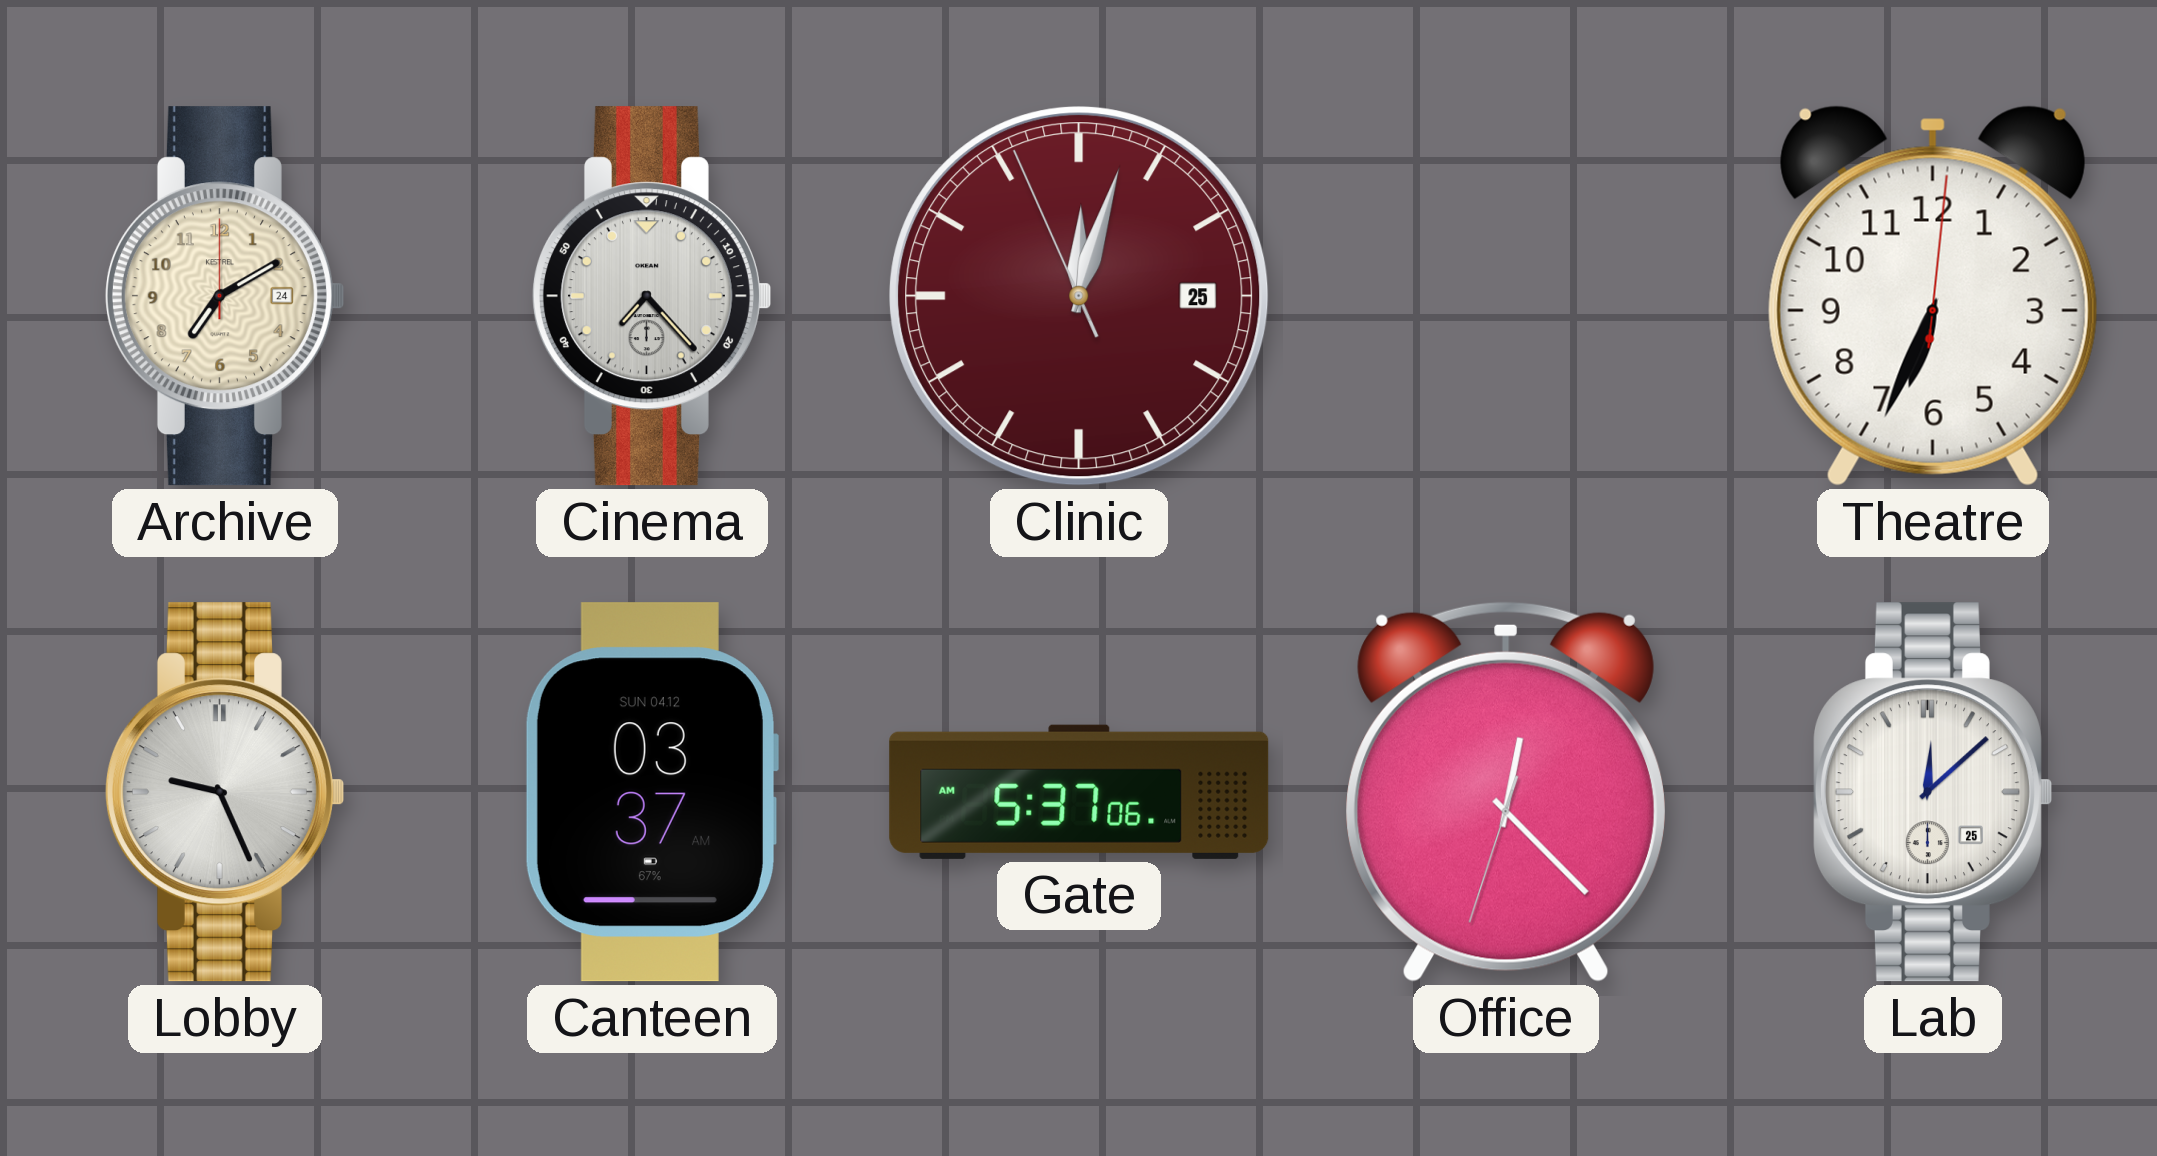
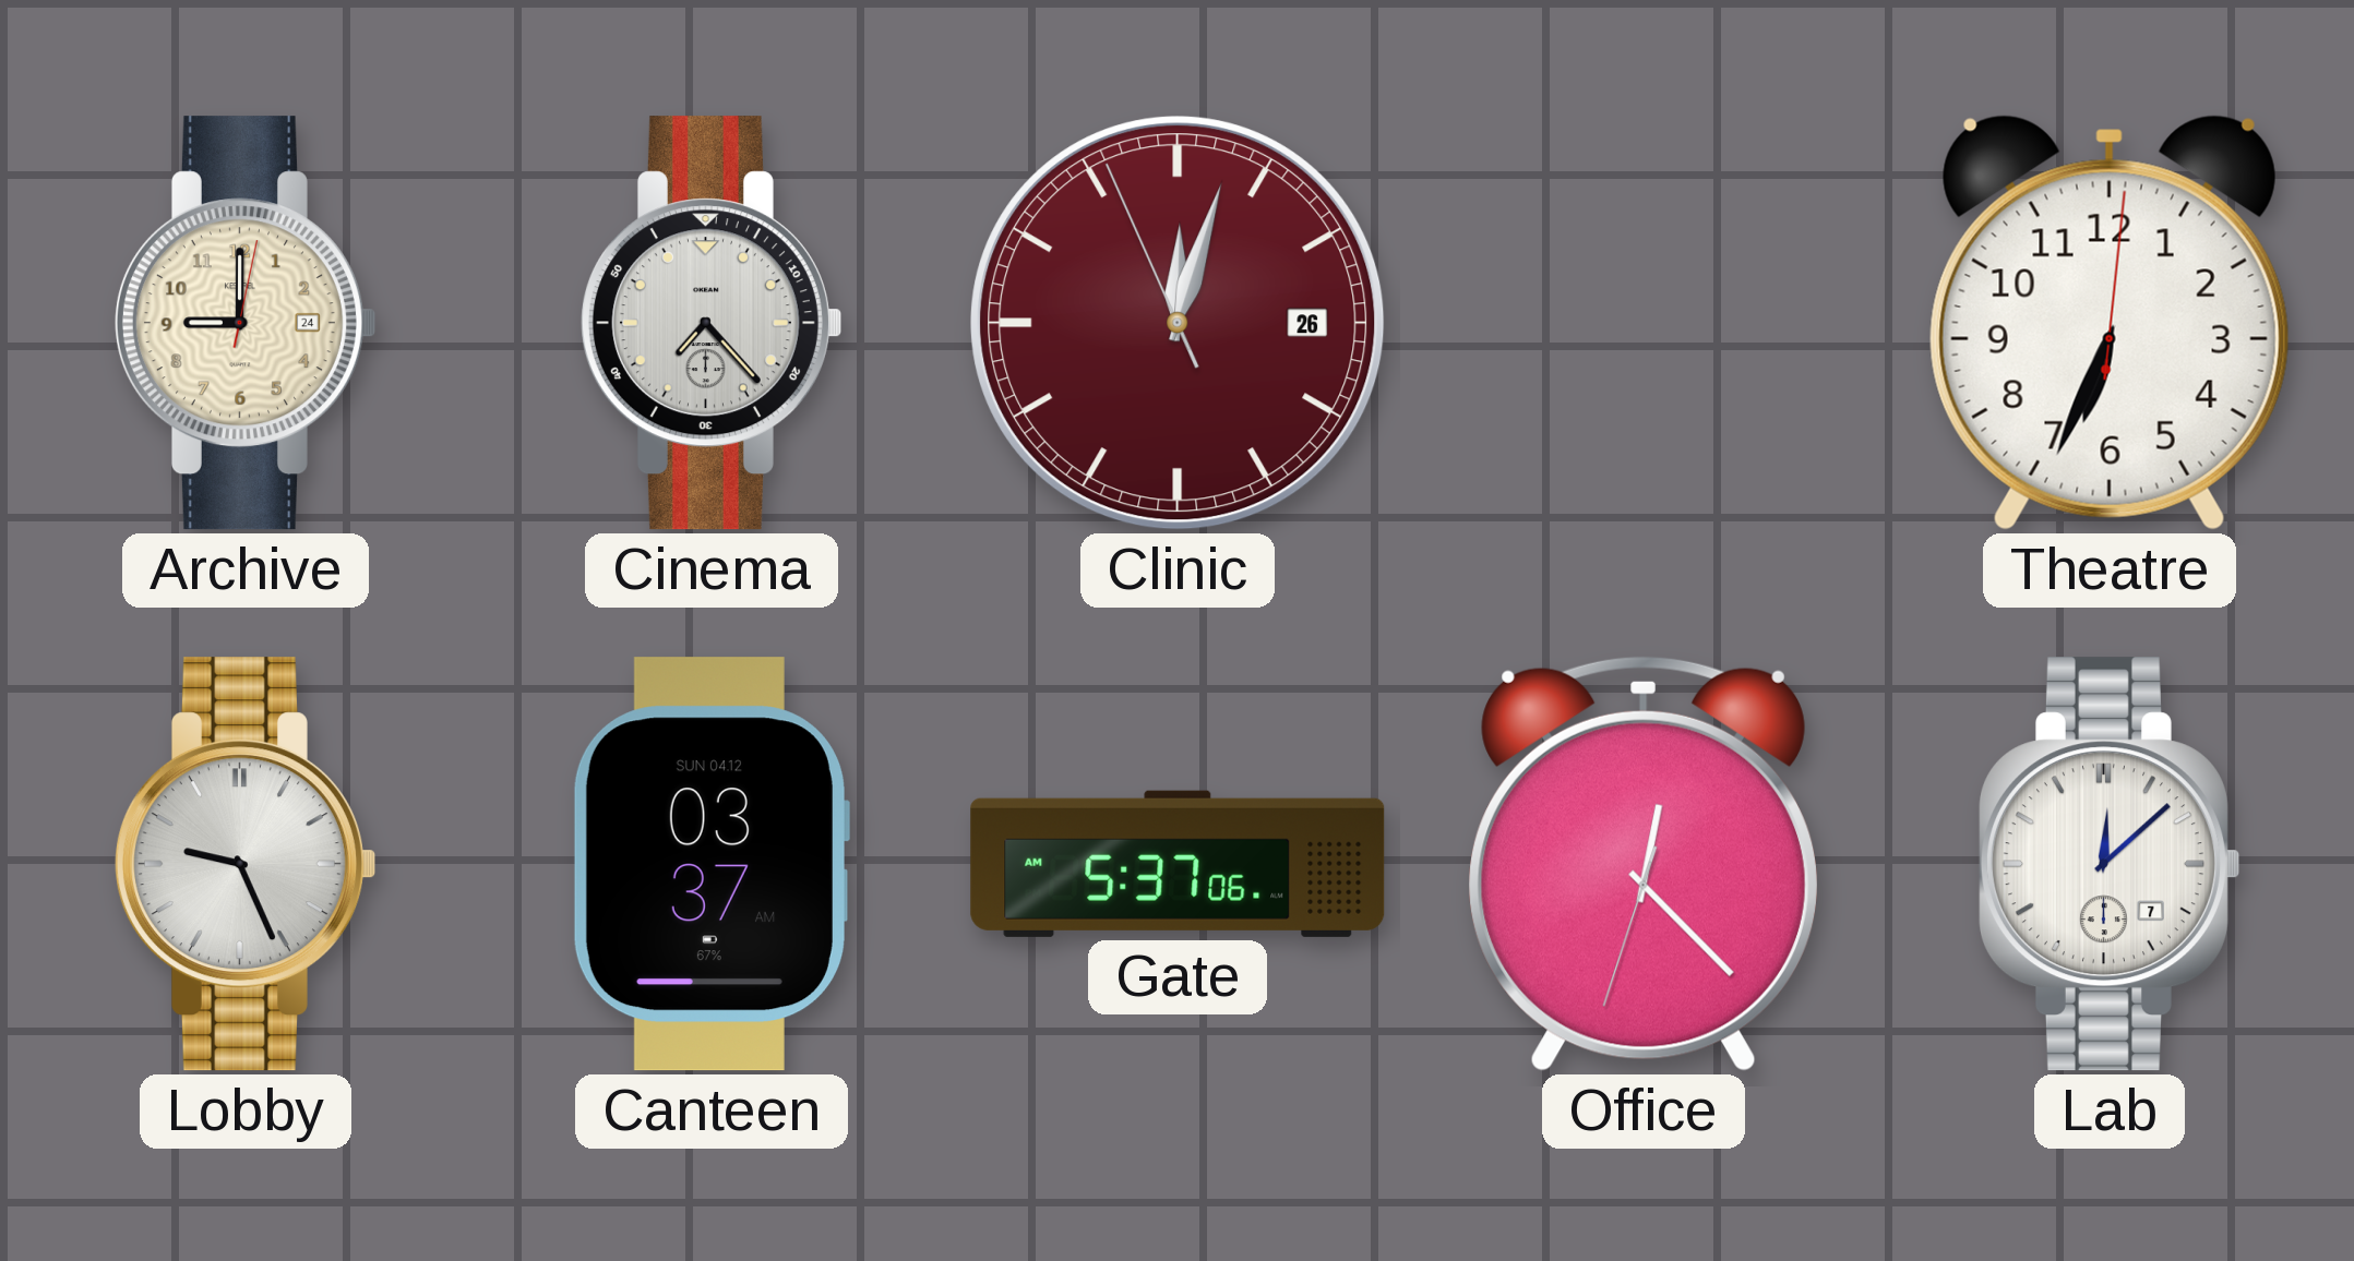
Archive: 7:10 -> 9:00 (244, 323)
Clinic date: 25 -> 26 (1178, 323)
Lab date: 25 -> 7 (2108, 864)
